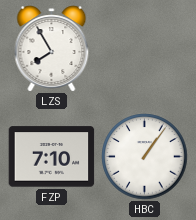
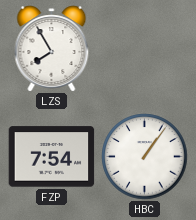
FZP: 7:10 -> 7:54 (52, 157)
